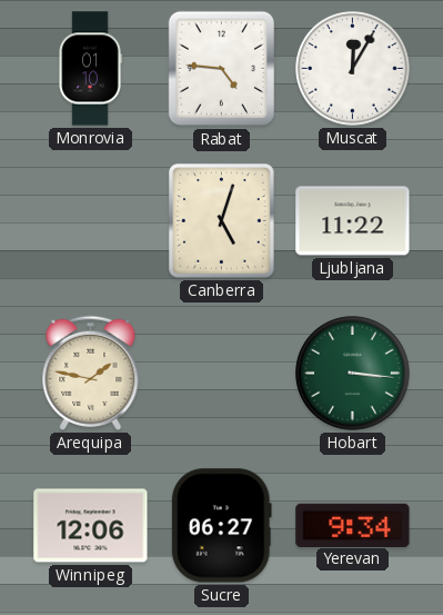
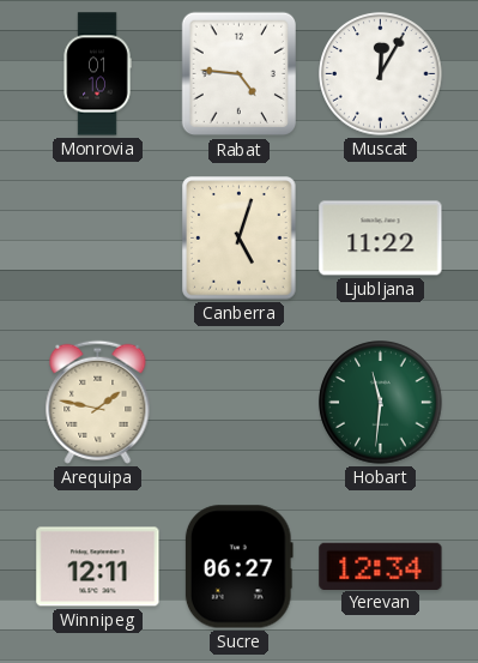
Hobart: 3:16 -> 11:31 (381, 403)
Winnipeg: 12:06 -> 12:11 (98, 567)
Yerevan: 9:34 -> 12:34 (381, 566)
